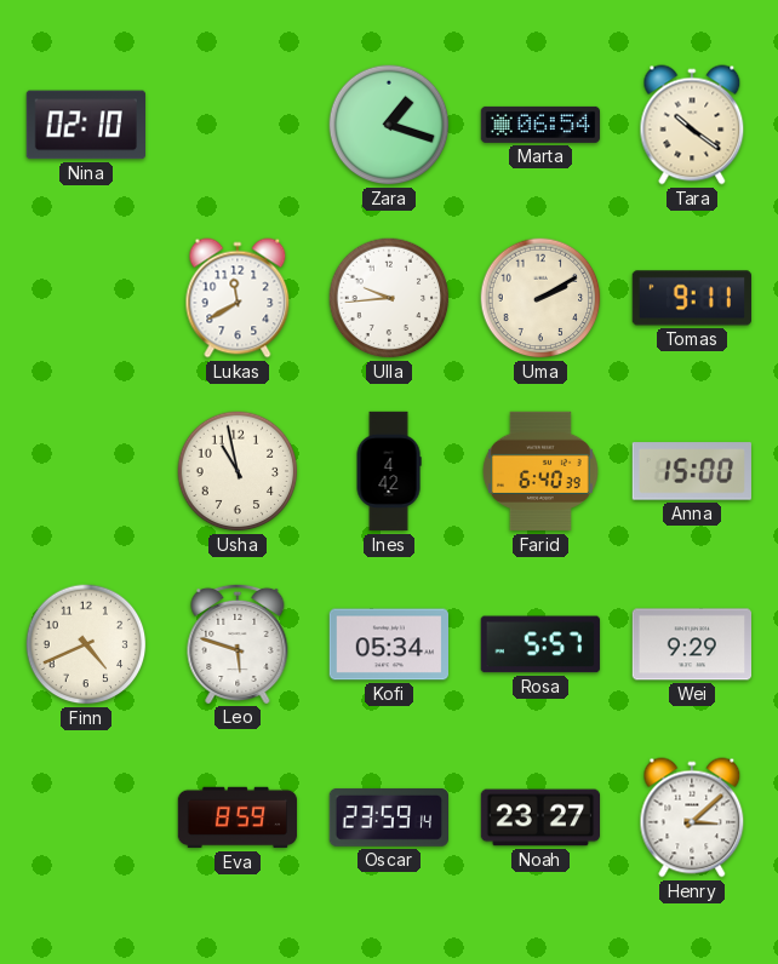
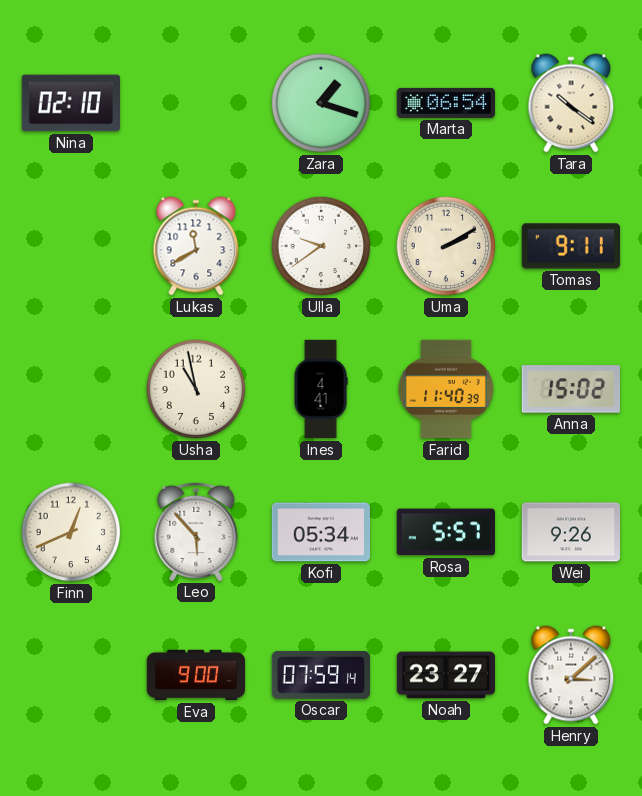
Ulla: 9:44 -> 9:39 (321, 246)
Ines: 4:42 -> 4:41 (321, 389)
Farid: 6:40 -> 11:40 (446, 389)
Anna: 15:00 -> 15:02 (570, 389)
Finn: 4:41 -> 12:41 (71, 532)
Leo: 5:48 -> 5:53 (196, 531)
Wei: 9:29 -> 9:26 (571, 532)
Eva: 8:59 -> 9:00 (196, 675)
Oscar: 23:59 -> 07:59 (320, 675)
